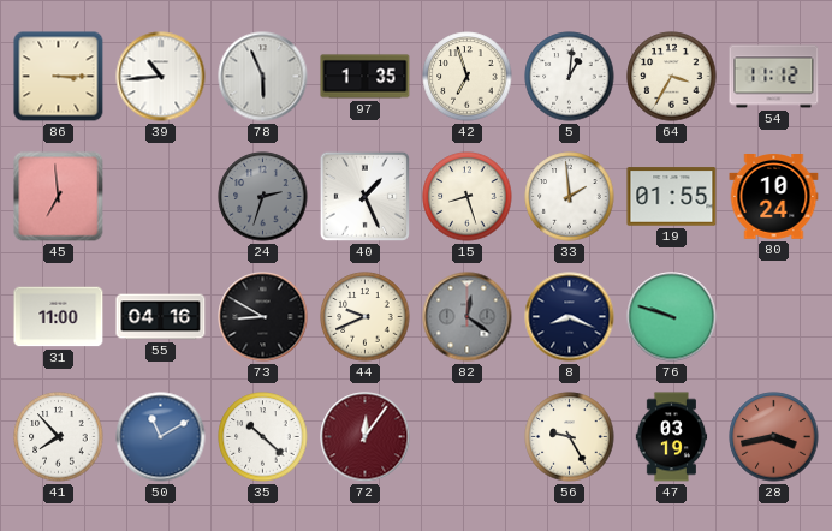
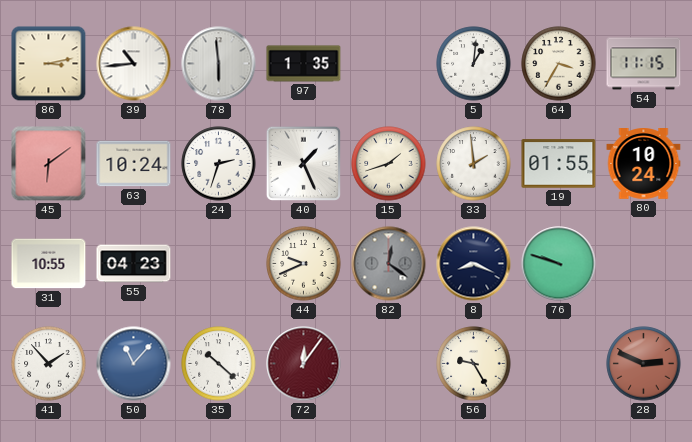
86: 3:15 -> 3:13 (49, 64)
78: 5:56 -> 5:59 (219, 64)
42: 6:57 -> none (468, 77)
54: 11:12 -> 11:15 (644, 64)
45: 6:59 -> 6:09 (49, 164)
63: none -> 10:24 (134, 164)
24 dial: grey -> white (219, 164)
15: 8:27 -> 1:42 (389, 164)
31: 11:00 -> 10:55 (49, 264)
55: 04:16 -> 04:23 (134, 264)
73: 8:50 -> none (263, 317)
41: 7:53 -> 1:53 (49, 364)
50: 11:10 -> 11:07 (134, 364)
47: 03:19 -> none (672, 437)
28: 3:43 -> 2:49 (644, 364)
